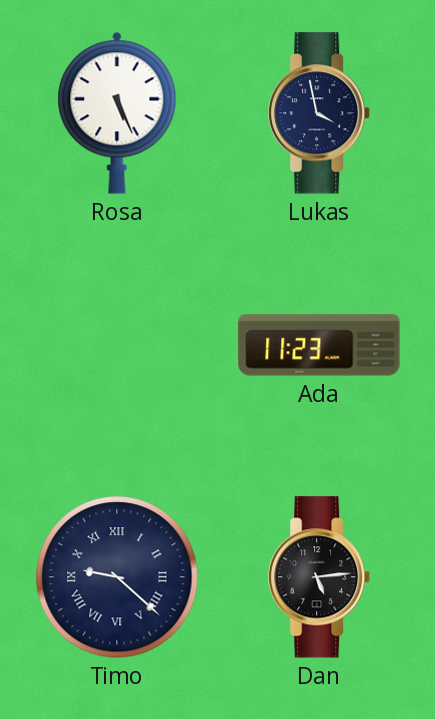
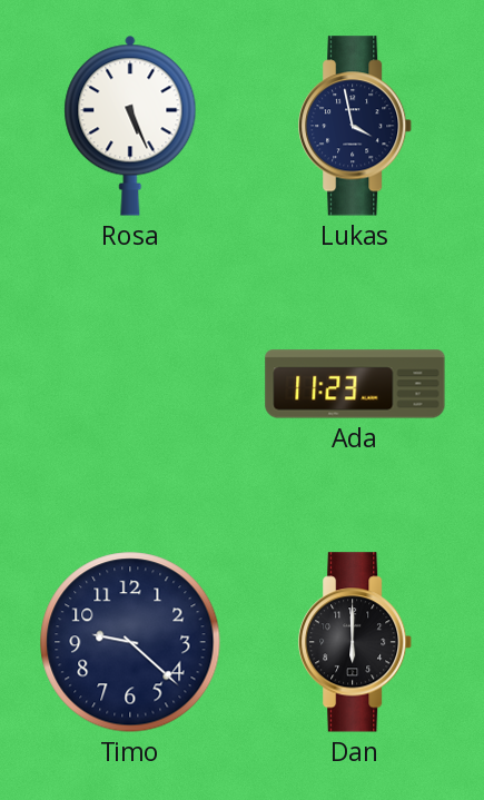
Timo numerals: Roman -> Arabic (130, 642)
Dan: 5:14 -> 6:00 (356, 642)
